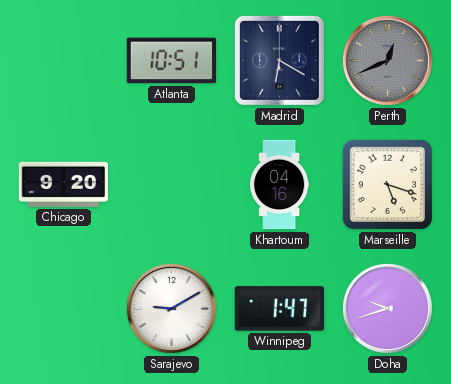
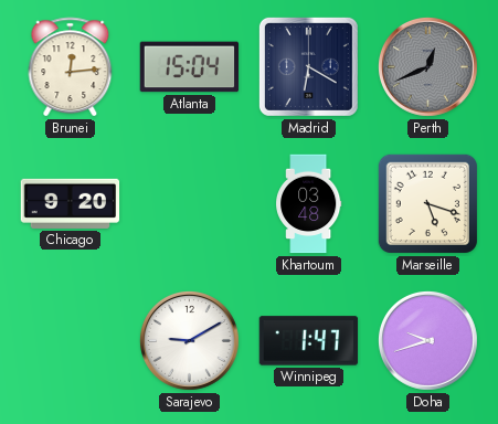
Brunei: none -> 12:14 (71, 67)
Atlanta: 10:51 -> 15:04 (190, 67)
Khartoum: 04:16 -> 03:48 (309, 204)
